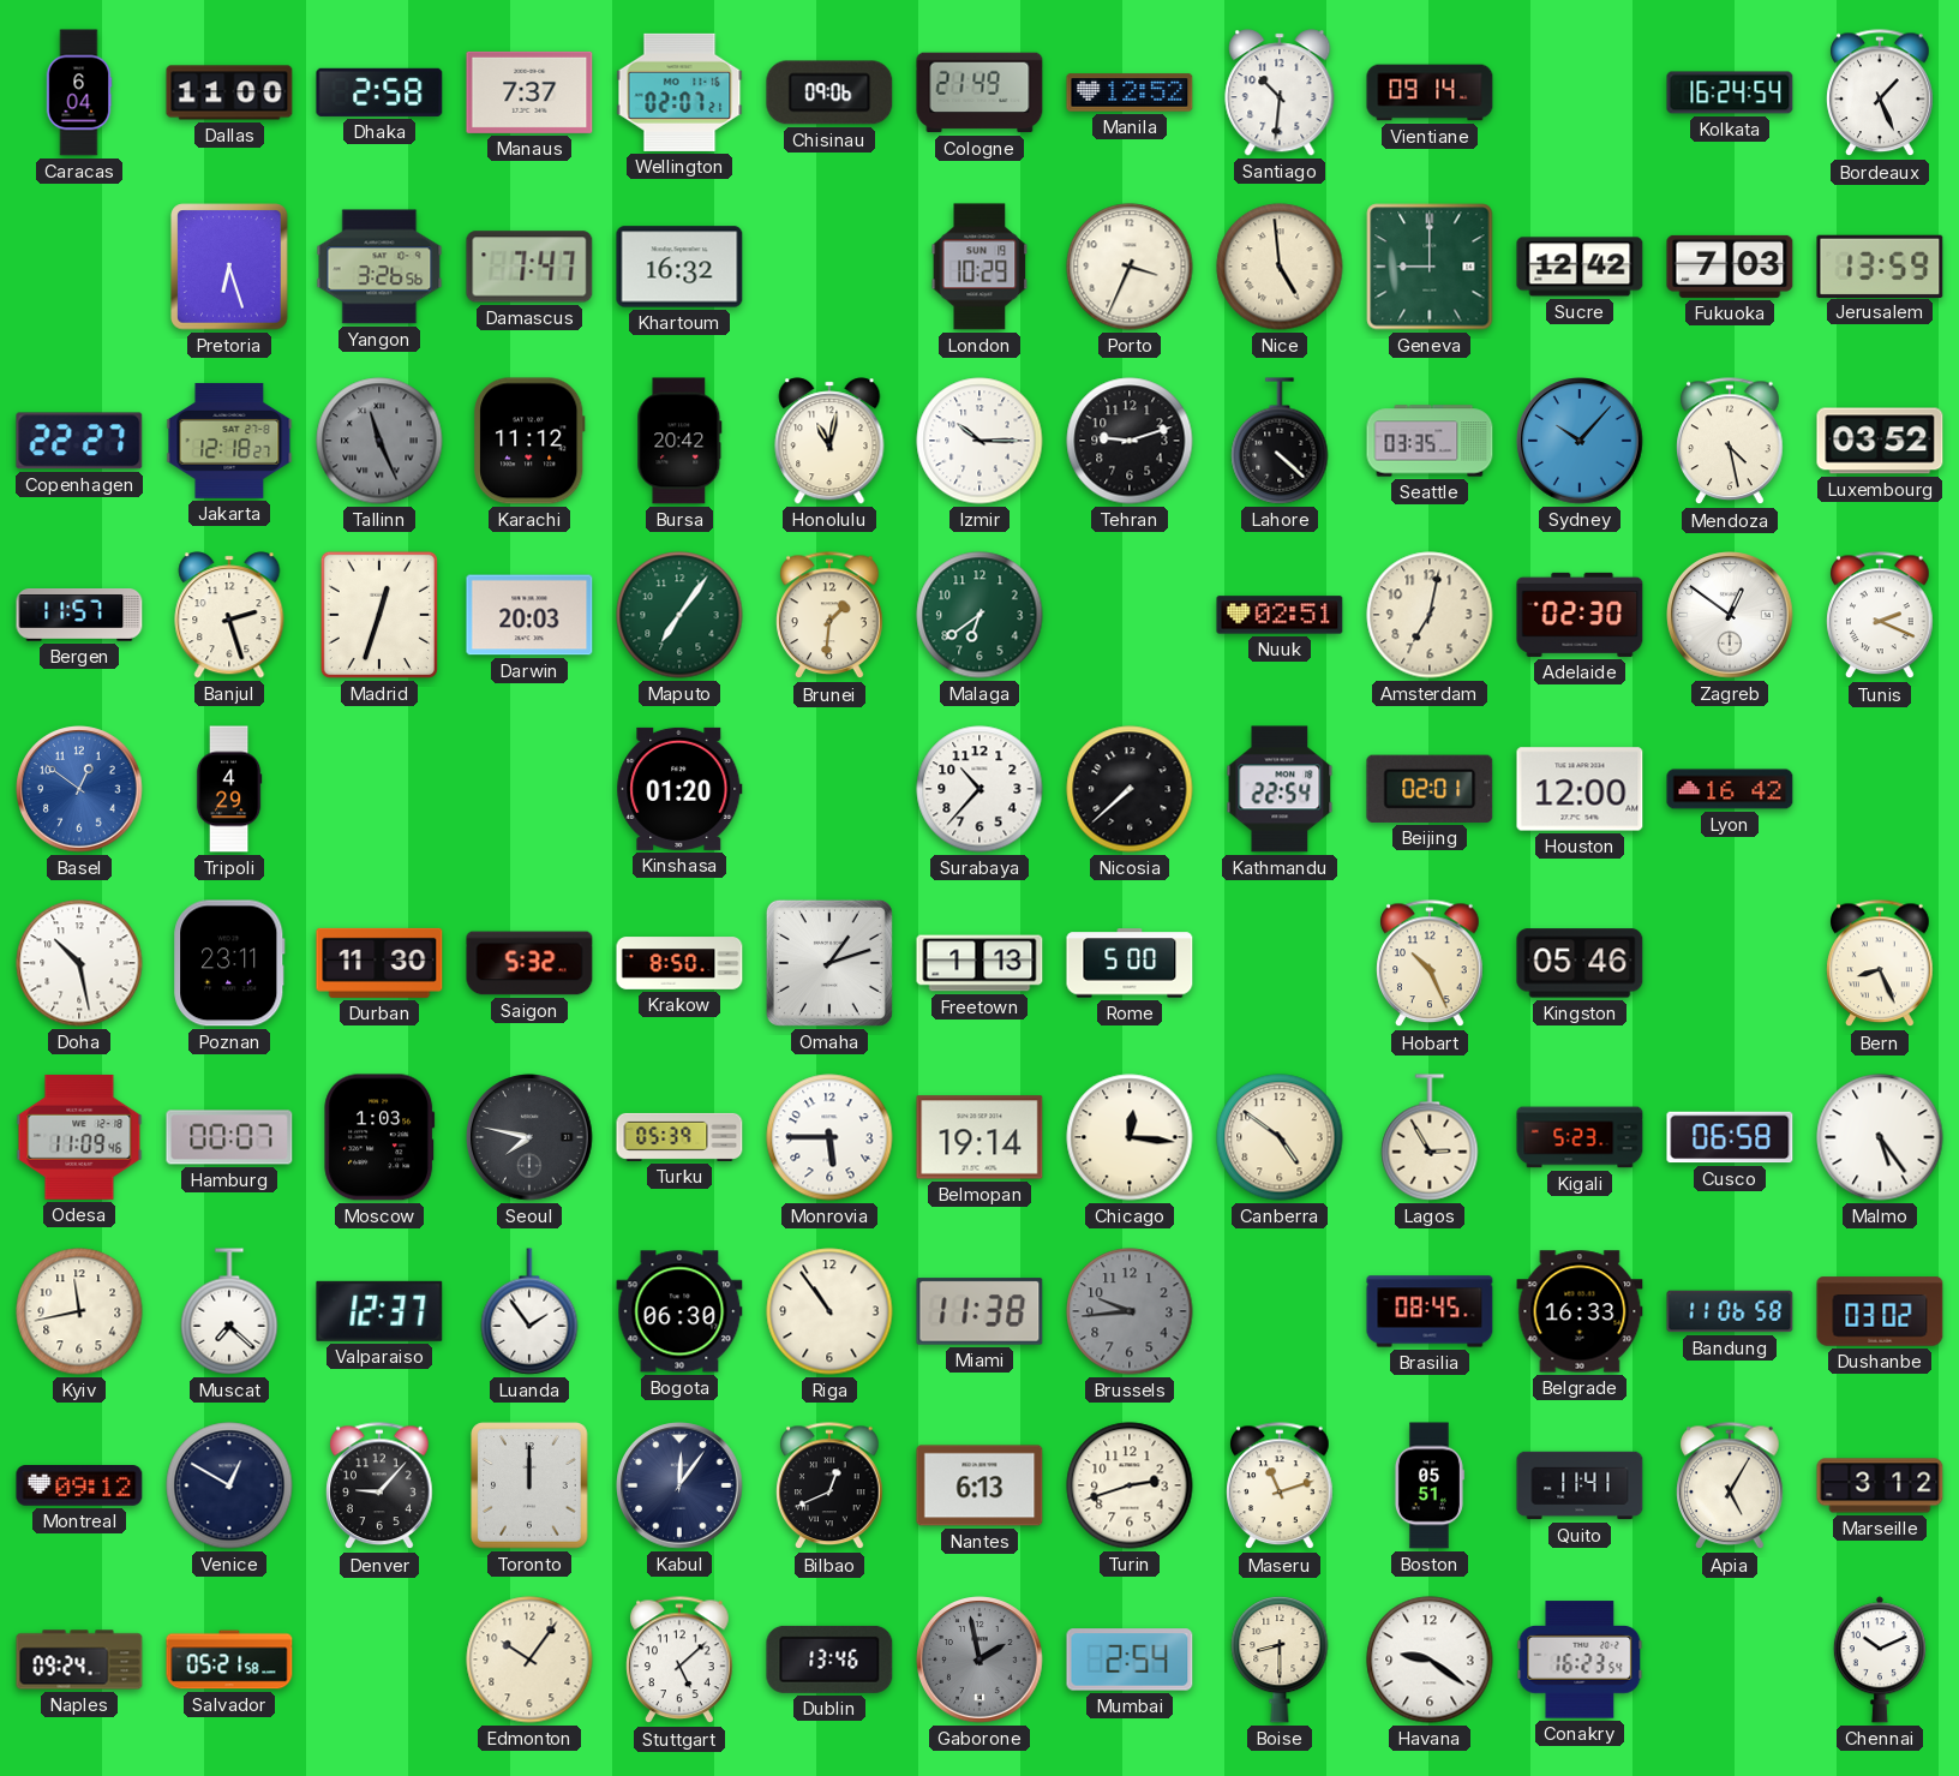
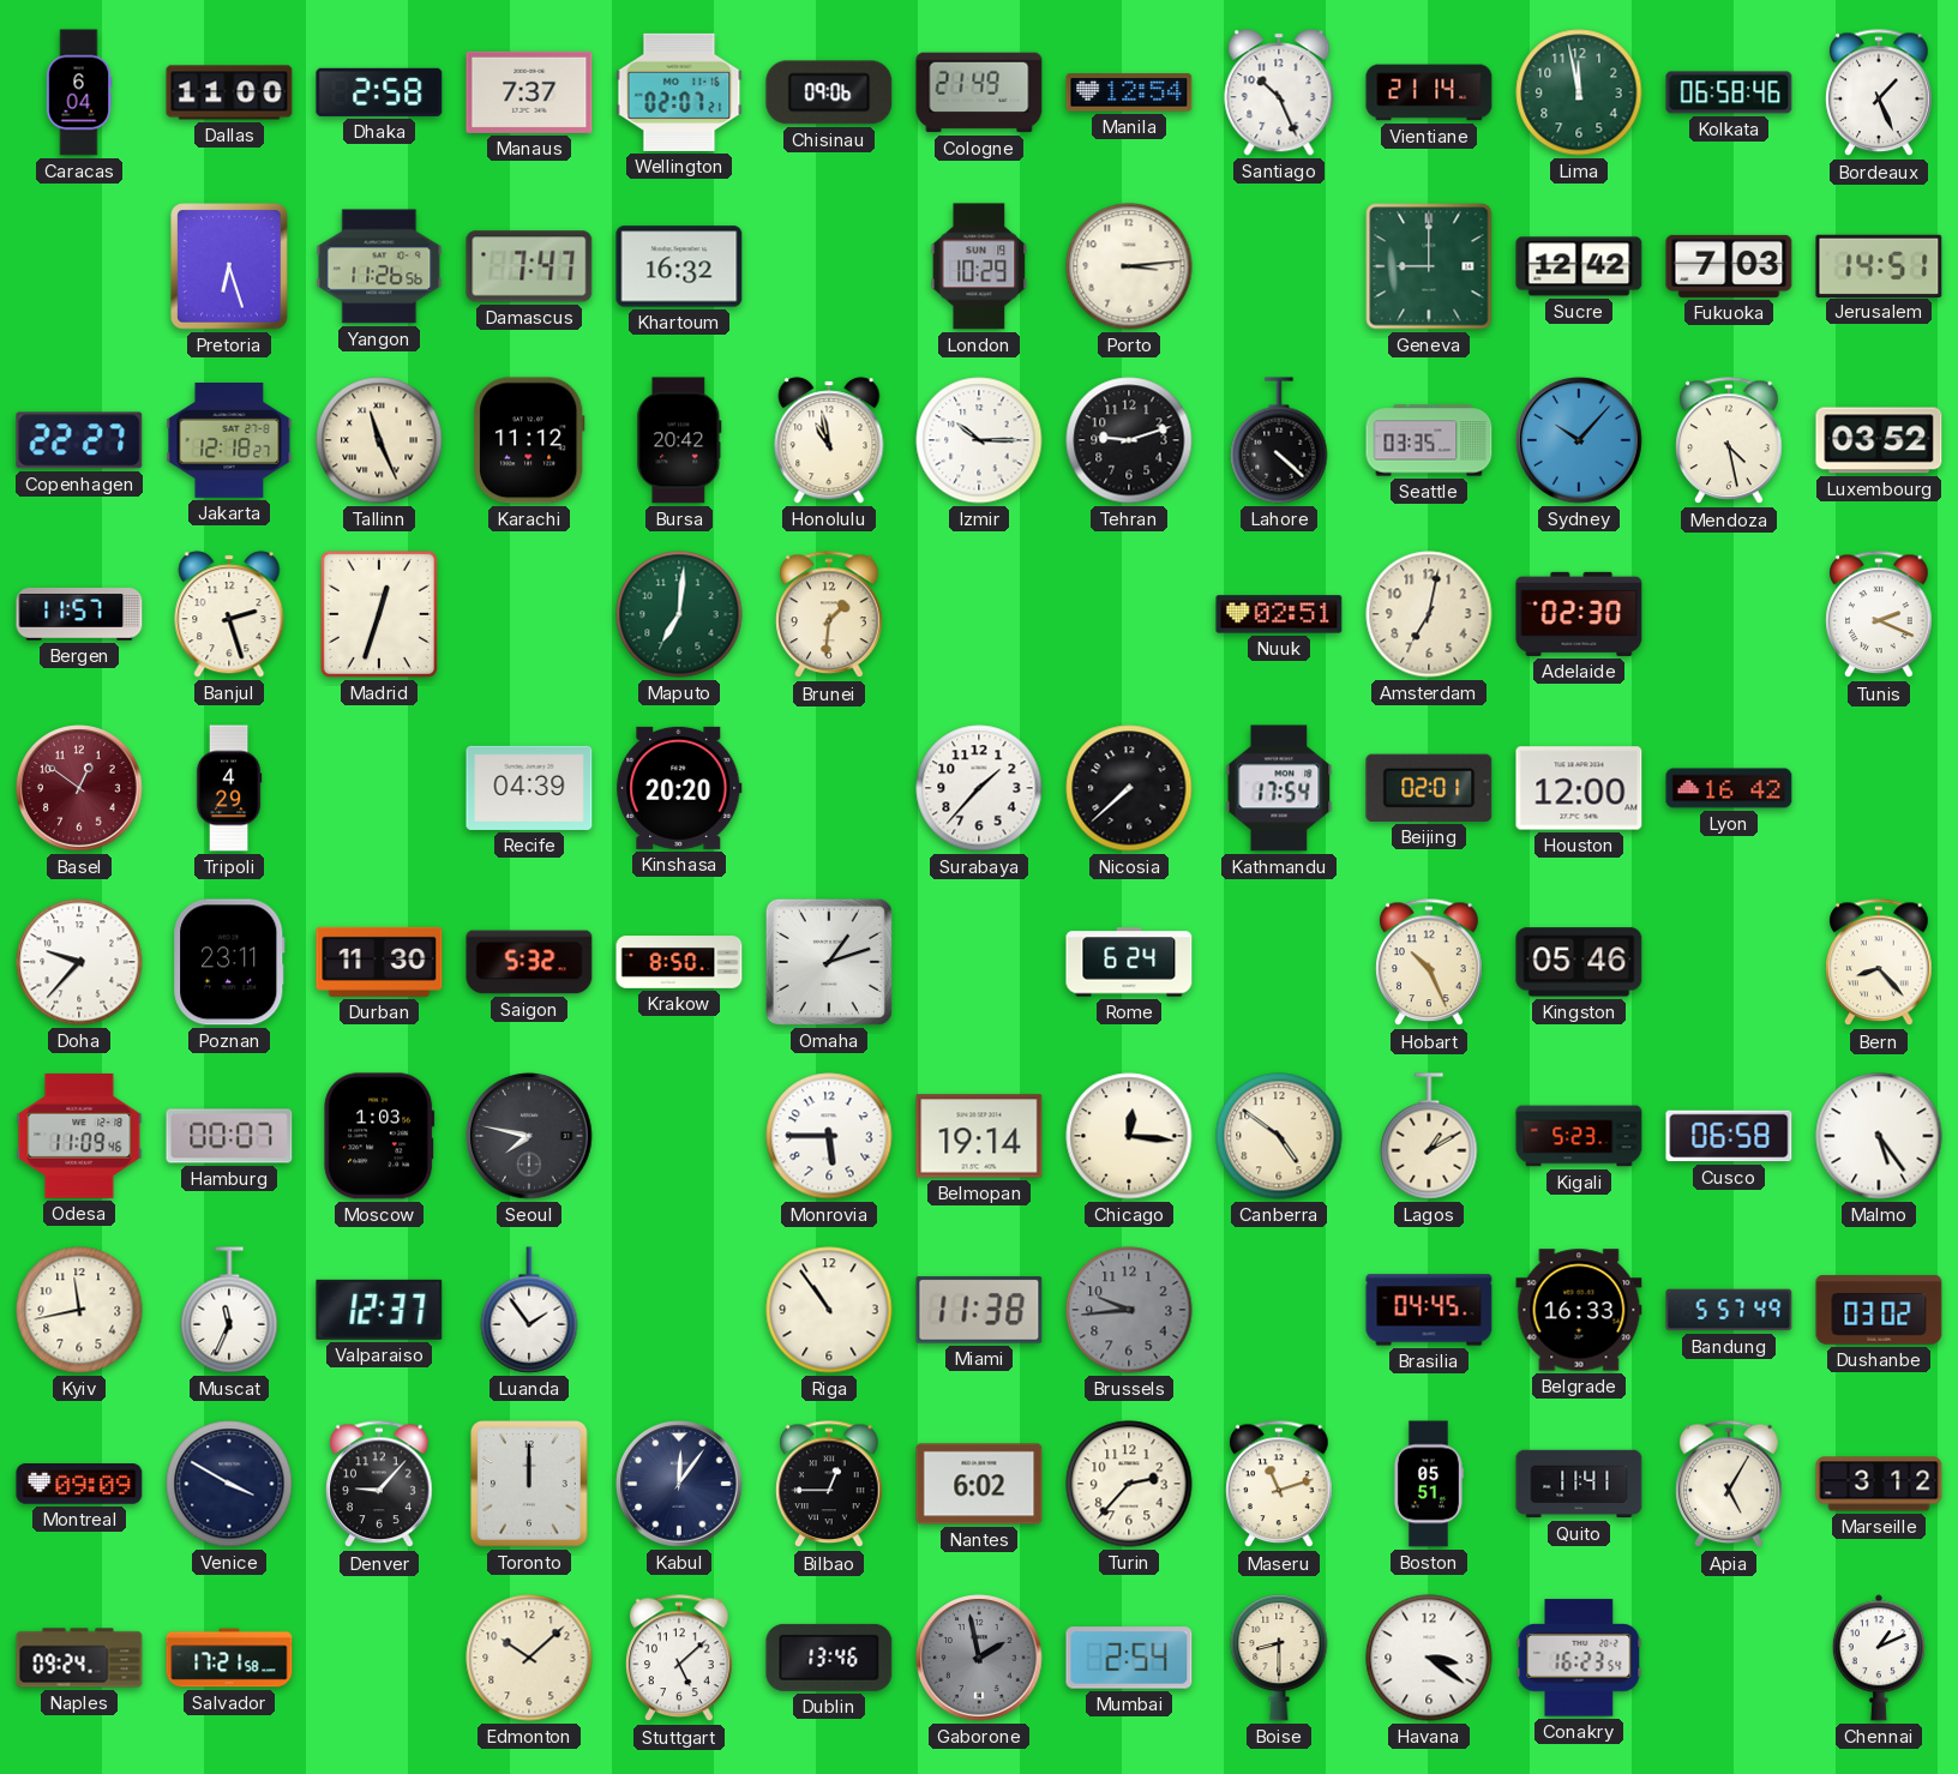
Manila: 12:52 -> 12:54 (1129, 92)
Santiago: 10:31 -> 10:26 (1279, 92)
Vientiane: 09:14 -> 21:14 (1429, 92)
Lima: none -> 11:58 (1579, 92)
Kolkata: 16:24 -> 06:58 (1729, 92)
Yangon: 3:26 -> 11:26 (379, 266)
Porto: 3:34 -> 3:14 (1129, 266)
Nice: 4:59 -> none (1280, 267)
Jerusalem: 13:59 -> 14:51 (1879, 265)
Tallinn dial: grey -> cream (379, 440)
Honolulu: 11:02 -> 10:58 (829, 440)
Darwin: 20:03 -> none (529, 615)
Maputo: 7:06 -> 7:01 (679, 614)
Malaga: 6:39 -> none (979, 615)
Zagreb: 12:51 -> none (1730, 615)
Basel dial: blue -> burgundy (79, 788)
Recife: none -> 04:39 (529, 788)
Kinshasa: 01:20 -> 20:20 (679, 788)
Surabaya: 10:37 -> 1:37 (979, 788)
Kathmandu: 22:54 -> 17:54 (1279, 788)
Doha: 10:28 -> 9:37 (79, 962)
Freetown: 1:13 -> none (979, 963)
Rome: 5:00 -> 6:24 (1129, 962)
Bern: 8:26 -> 8:23 (1879, 963)
Turku: 05:39 -> none (679, 1137)
Lagos: 2:55 -> 1:10 (1429, 1136)
Muscat: 7:22 -> 11:34 (229, 1310)
Bogota: 06:30 -> none (679, 1311)
Brasilia: 08:45 -> 04:45 (1429, 1310)
Bandung: 11:06 -> 5:57 (1729, 1310)
Montreal: 09:12 -> 09:09 (79, 1485)
Venice: 12:50 -> 3:50 (229, 1484)
Bilbao: 12:41 -> 12:45 (829, 1485)
Nantes: 6:13 -> 6:02 (979, 1484)
Turin: 2:42 -> 2:37 (1129, 1484)
Salvador: 05:21 -> 17:21 (229, 1658)
Edmonton: 10:06 -> 10:08 (529, 1658)
Havana: 9:21 -> 3:21 (1429, 1658)
Chennai: 10:11 -> 1:11 (1879, 1658)
